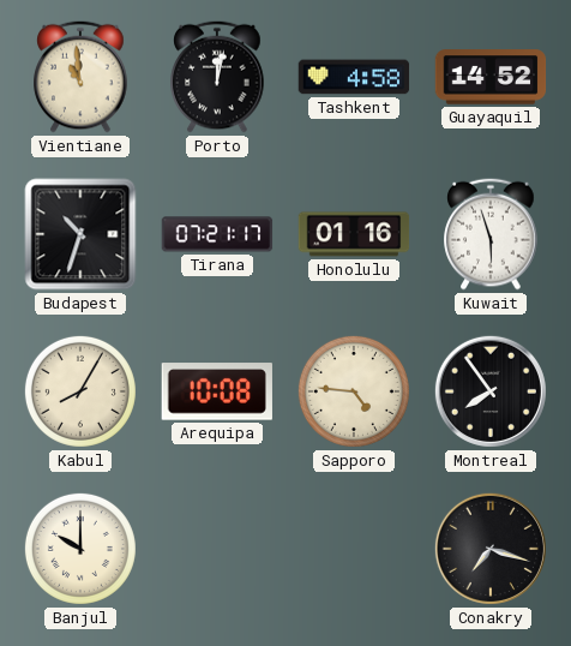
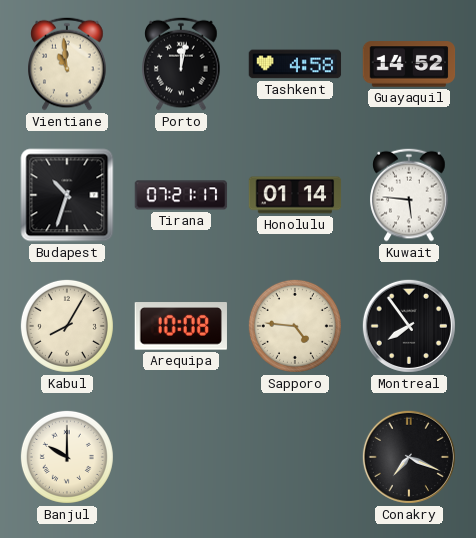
Honolulu: 01:16 -> 01:14 (295, 195)
Kuwait: 5:57 -> 5:46 (409, 195)
Conakry: 7:18 -> 7:19 (409, 457)
